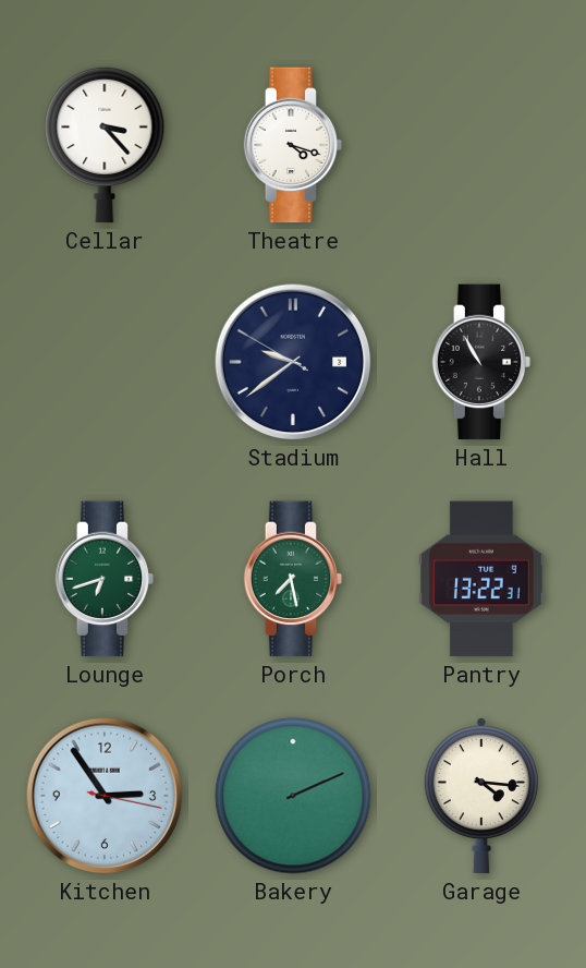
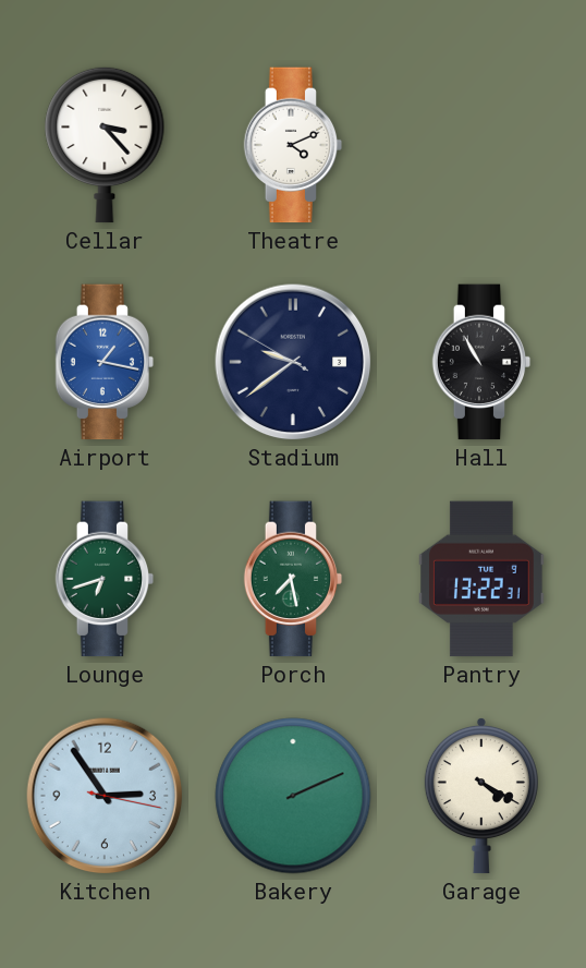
Theatre: 4:18 -> 4:11 (293, 145)
Airport: none -> 1:17 (105, 362)
Garage: 4:16 -> 4:20 (481, 796)
